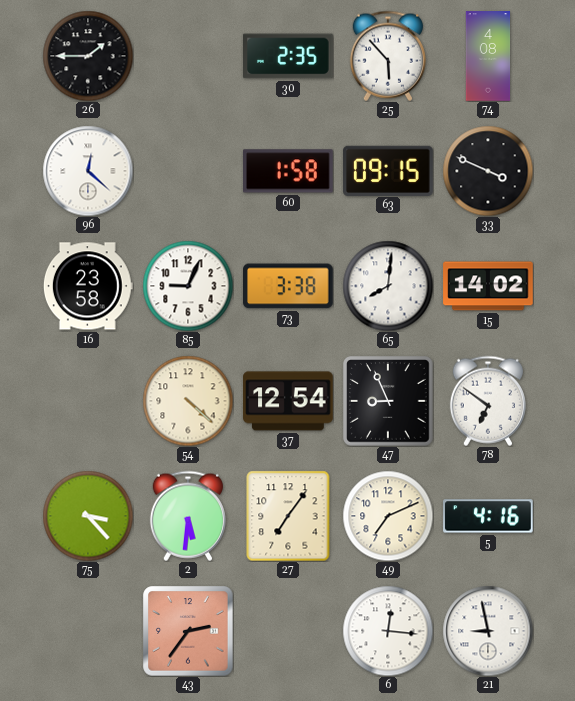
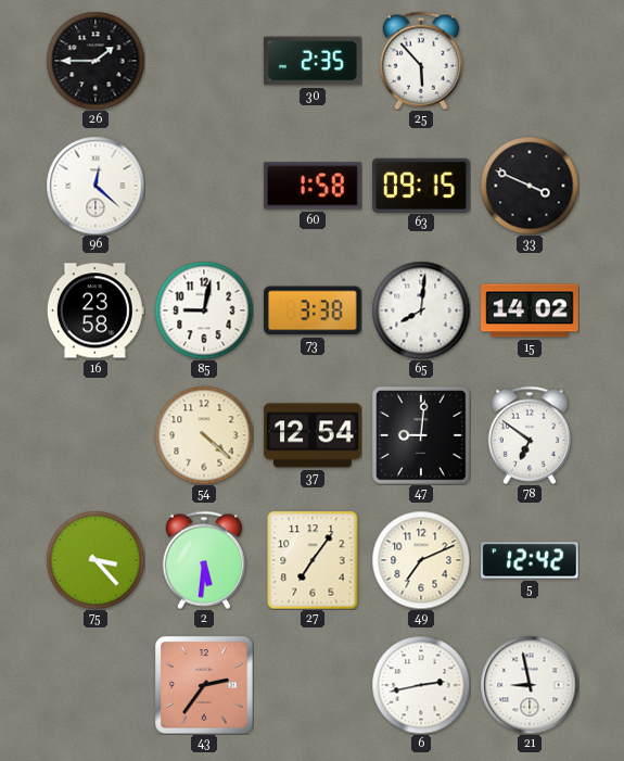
74: 4:08 -> none (488, 56)
85: 9:04 -> 9:02 (204, 310)
47: 8:56 -> 9:01 (421, 435)
5: 4:16 -> 12:42 (530, 560)
6: 12:16 -> 2:43 (421, 685)
